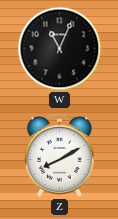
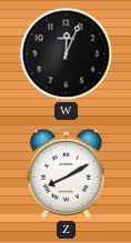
W: 11:04 -> 12:04 (67, 54)
